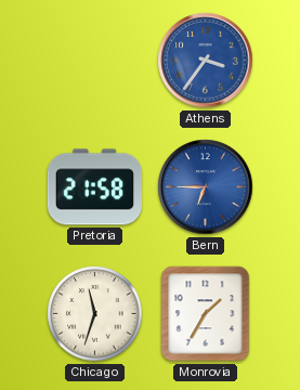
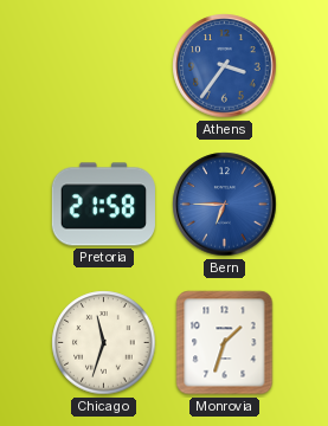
Monrovia: 1:35 -> 1:33 (225, 343)
